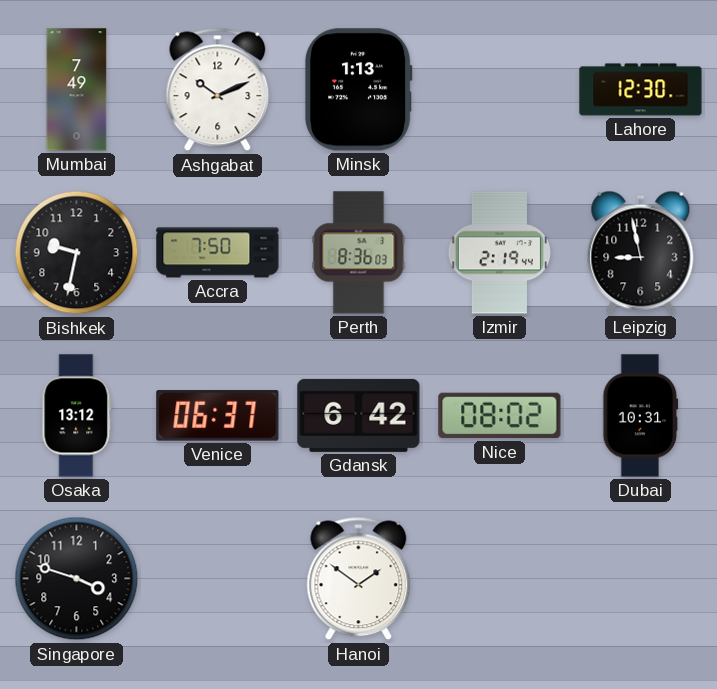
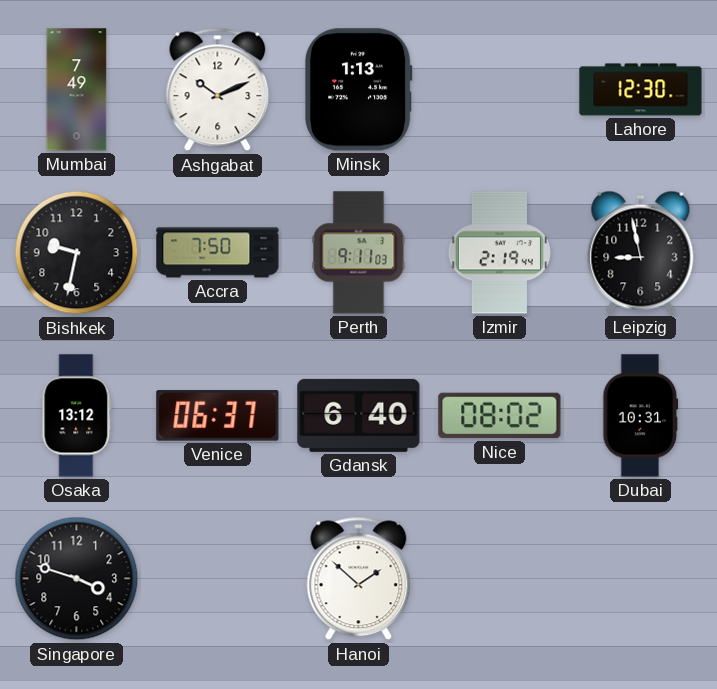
Perth: 8:36 -> 9:11 (359, 253)
Gdansk: 6:42 -> 6:40 (359, 415)
Hanoi: 1:51 -> 1:52 (359, 579)
